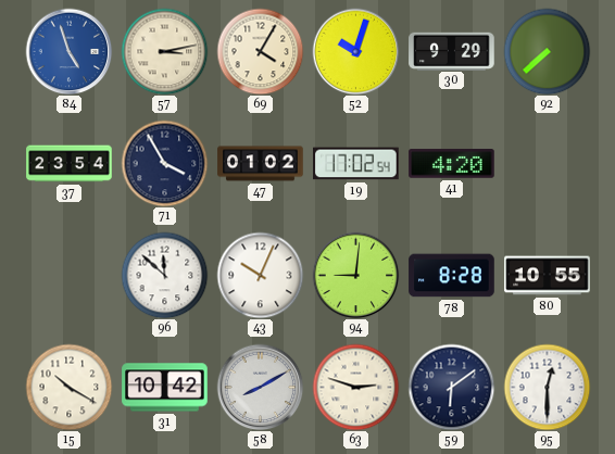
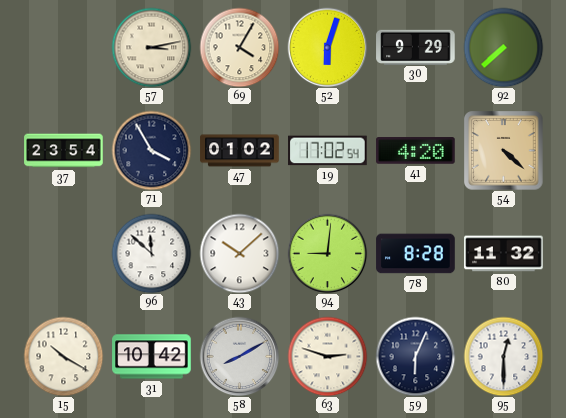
84: 4:57 -> none (68, 51)
52: 10:03 -> 6:03 (327, 47)
54: none -> 4:22 (504, 151)
43: 10:04 -> 10:08 (239, 253)
80: 10:55 -> 11:32 (504, 254)
59: 6:09 -> 6:04 (415, 356)
